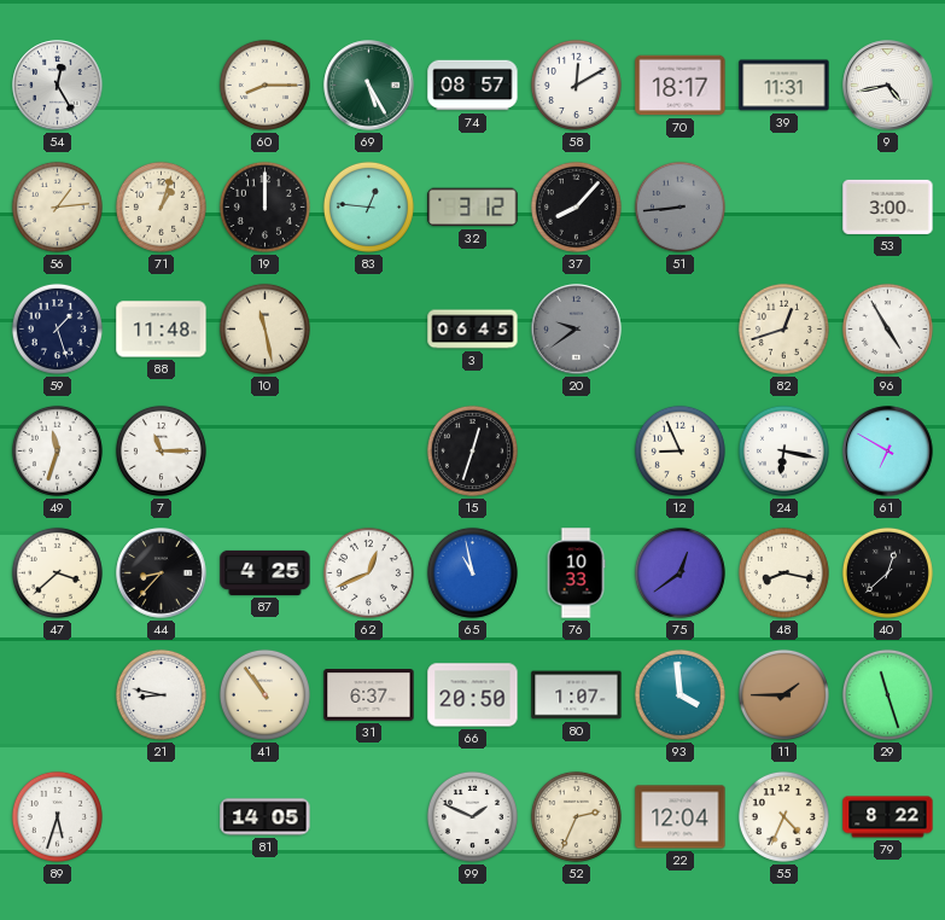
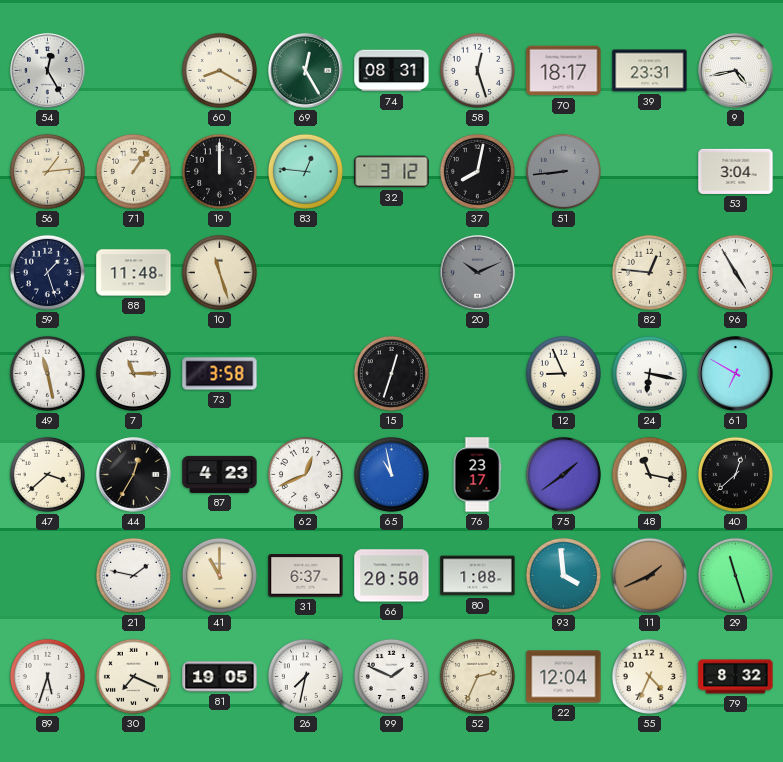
60: 8:15 -> 8:20 (219, 70)
69: 5:25 -> 12:25 (306, 71)
74: 08:57 -> 08:31 (392, 71)
58: 12:10 -> 12:27 (477, 70)
39: 11:31 -> 23:31 (650, 71)
71: 1:03 -> 1:06 (133, 171)
37: 8:07 -> 8:02 (477, 171)
53: 3:00 -> 3:04 (736, 171)
10: 11:28 -> 11:27 (219, 272)
3: 06:45 -> none (473, 330)
20: 9:39 -> 10:11 (478, 273)
82: 12:42 -> 12:46 (649, 272)
49: 11:33 -> 11:28 (47, 373)
73: none -> 3:58 (220, 374)
44: 8:37 -> 12:35 (134, 475)
87: 4:25 -> 4:23 (220, 474)
76: 10:33 -> 23:17 (477, 475)
75: 12:39 -> 1:39 (563, 474)
48: 8:17 -> 11:17 (649, 474)
21: 8:47 -> 1:47 (133, 575)
41: 10:54 -> 11:00 (219, 575)
80: 1:07 -> 1:08 (478, 576)
11: 1:45 -> 1:41 (649, 575)
30: none -> 7:19 (133, 676)
81: 14:05 -> 19:05 (220, 677)
26: none -> 7:32 (305, 676)
79: 8:22 -> 8:32 (736, 677)
